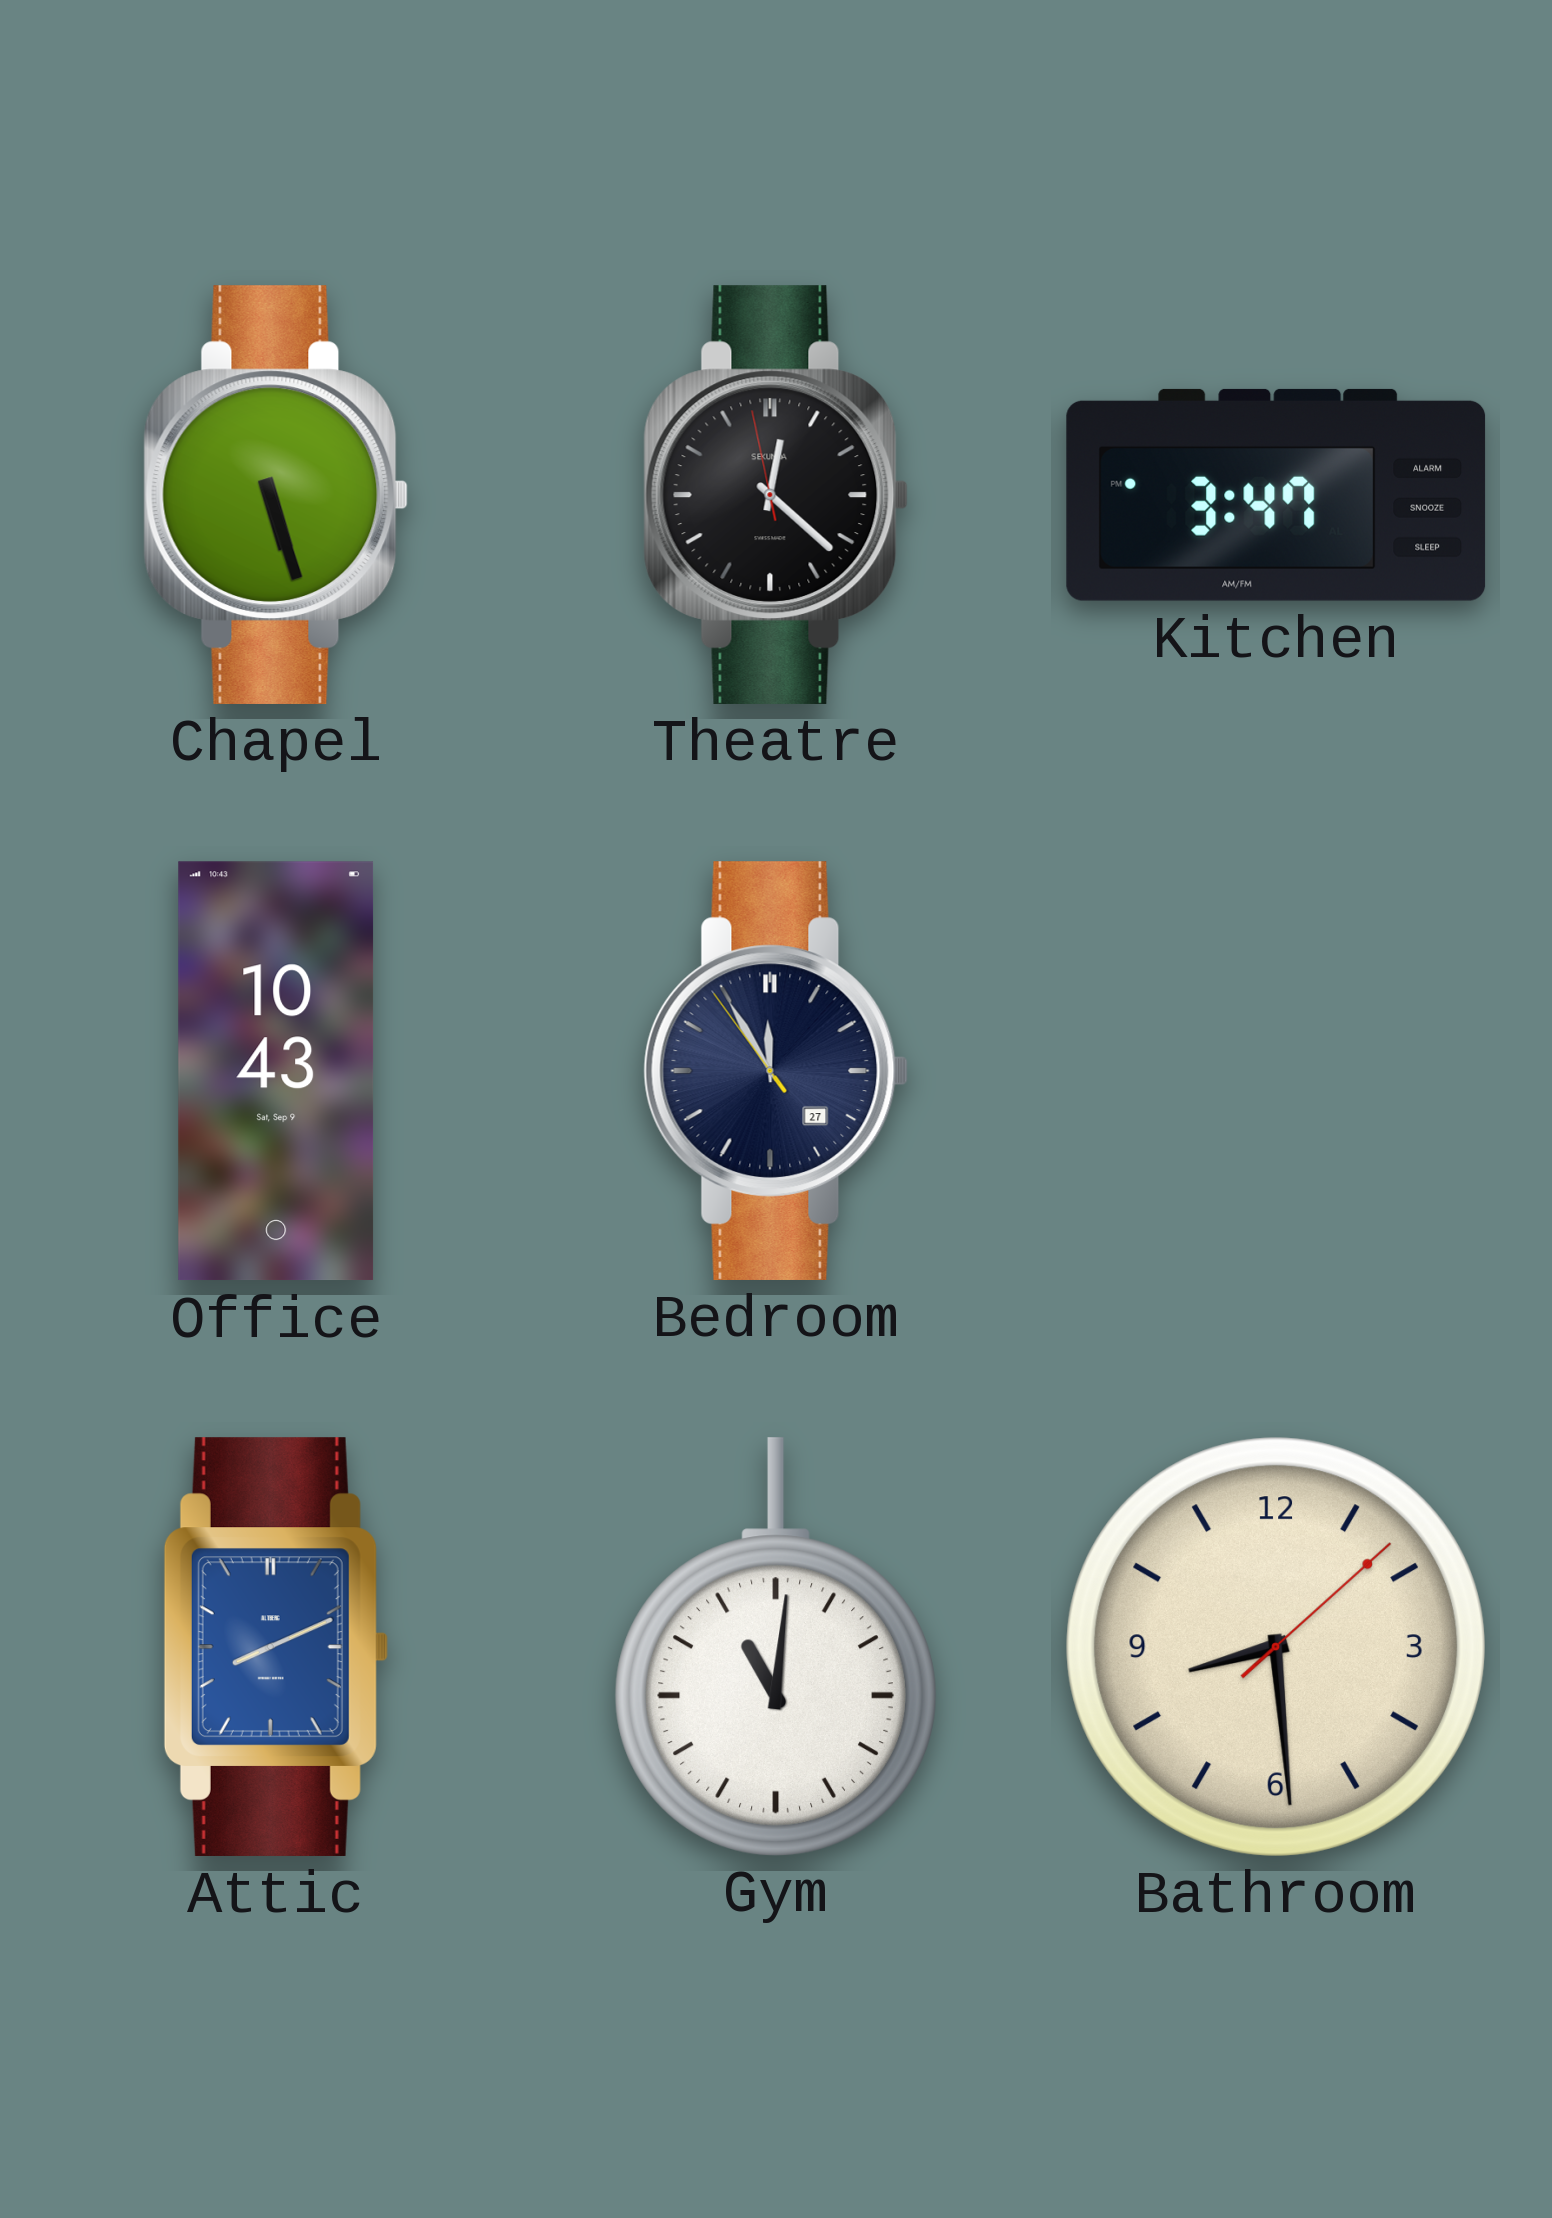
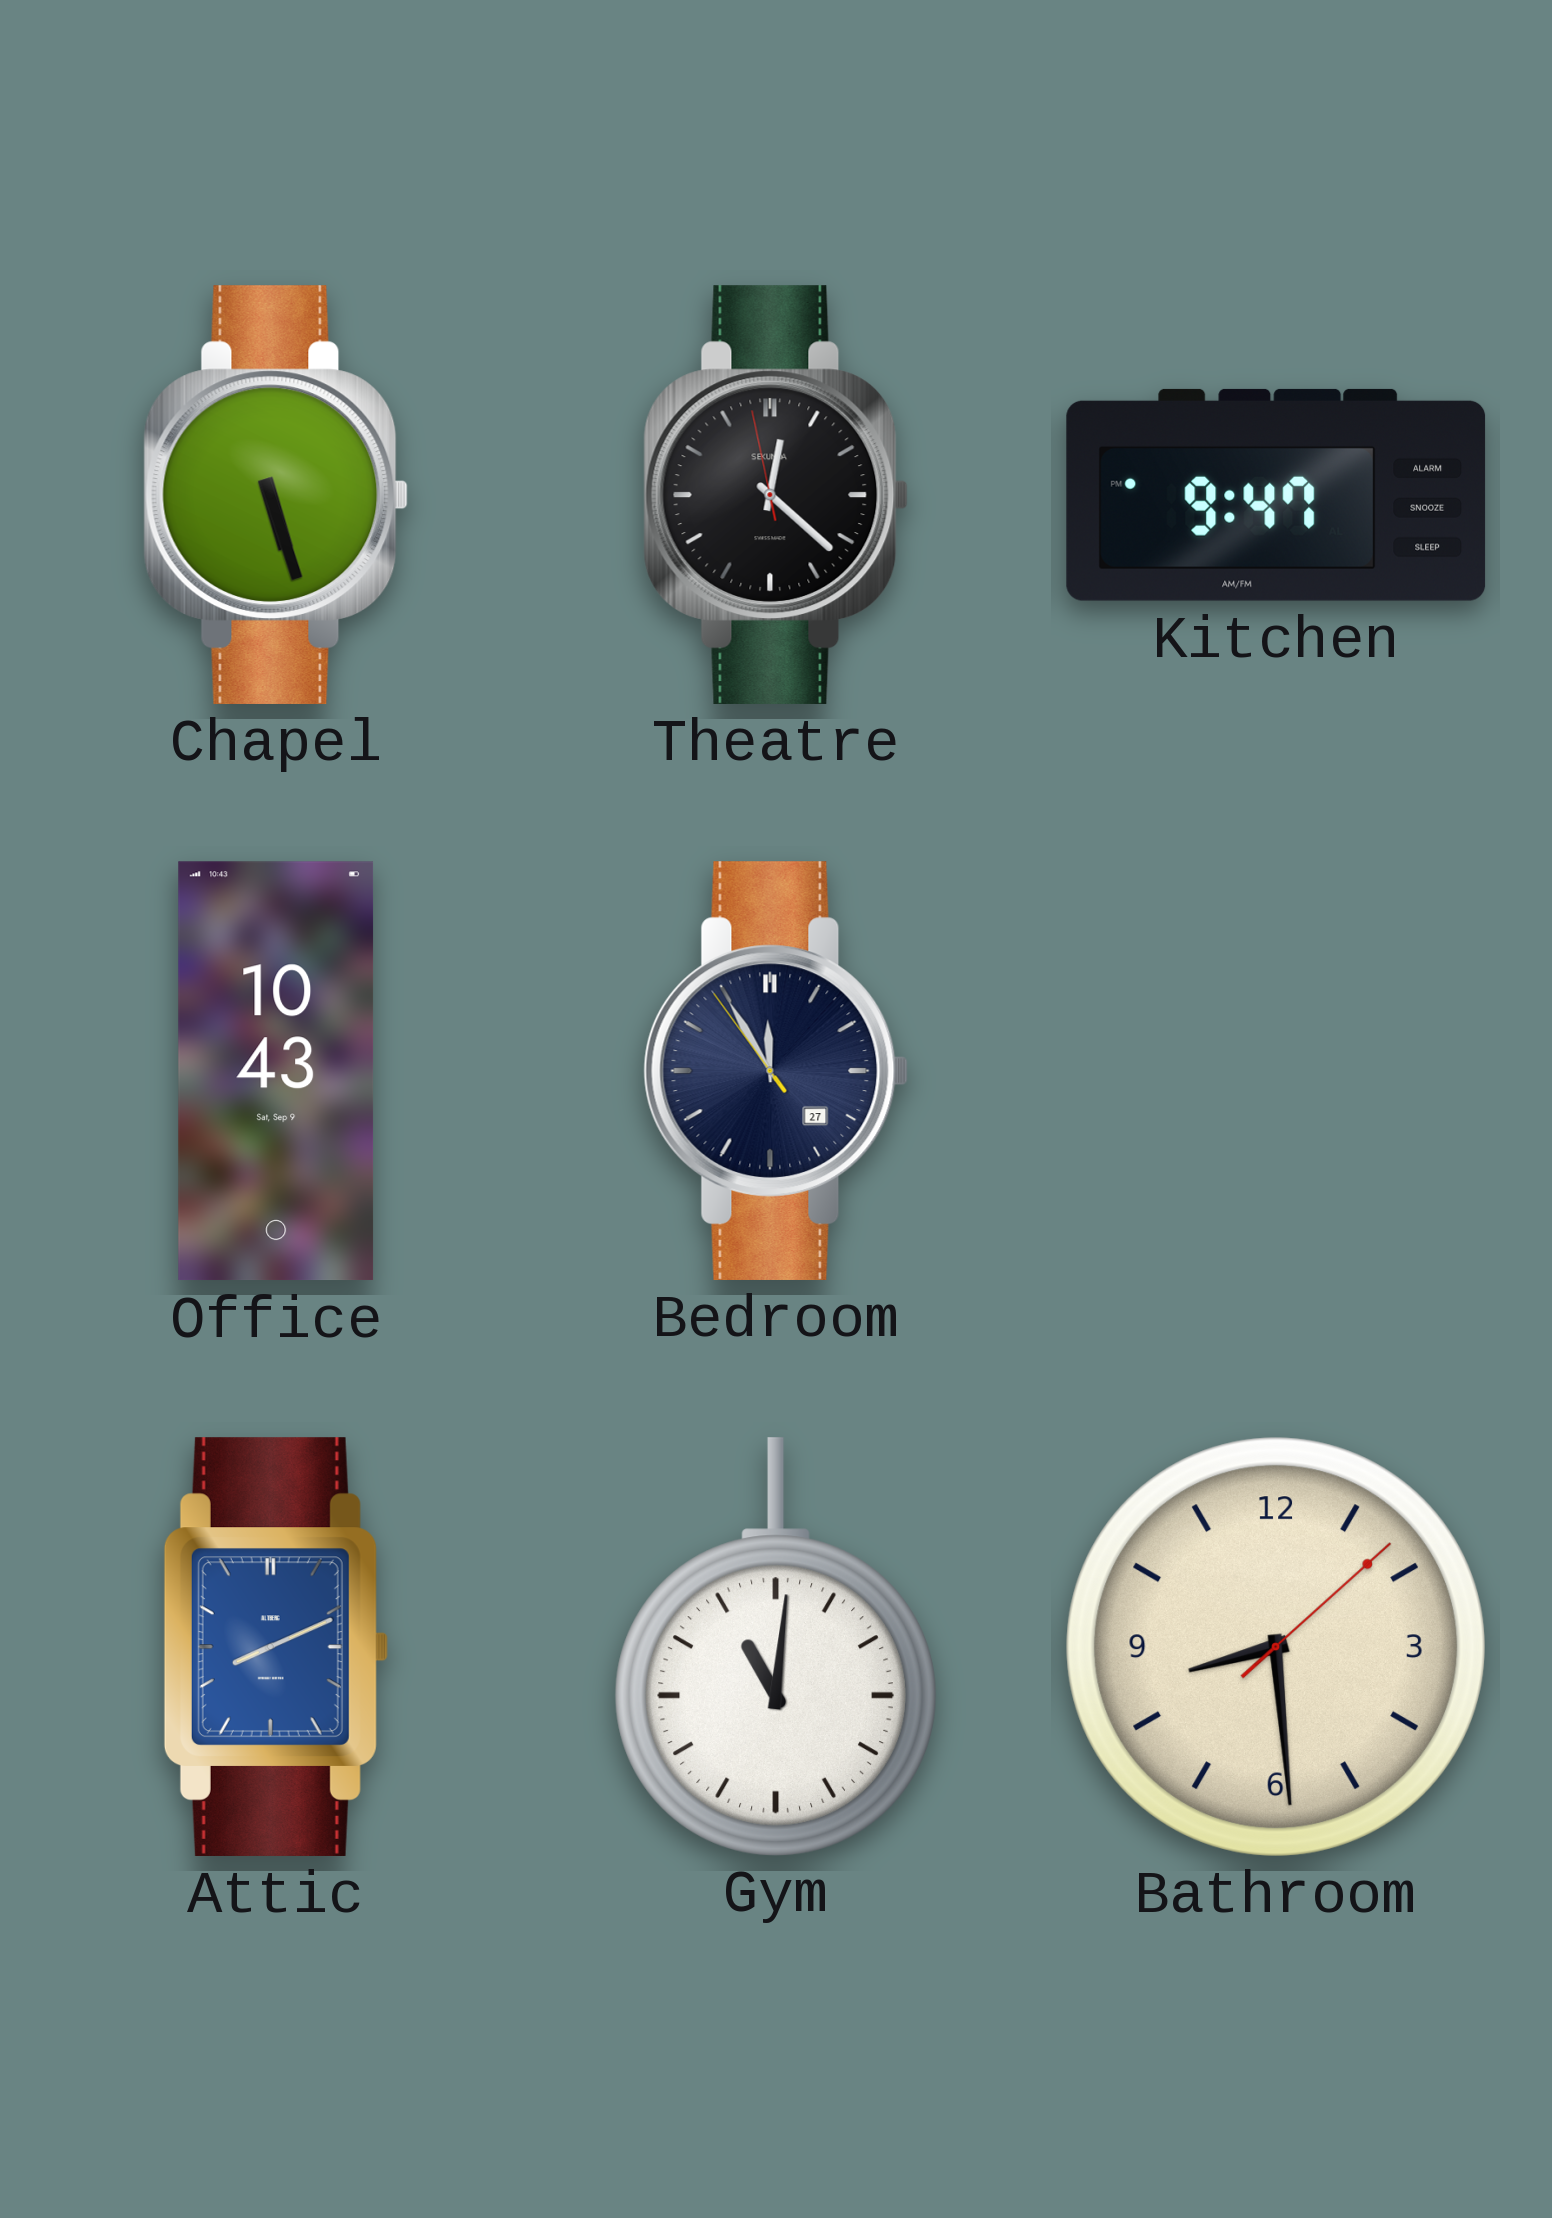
Kitchen: 3:47 -> 9:47 (1276, 495)
